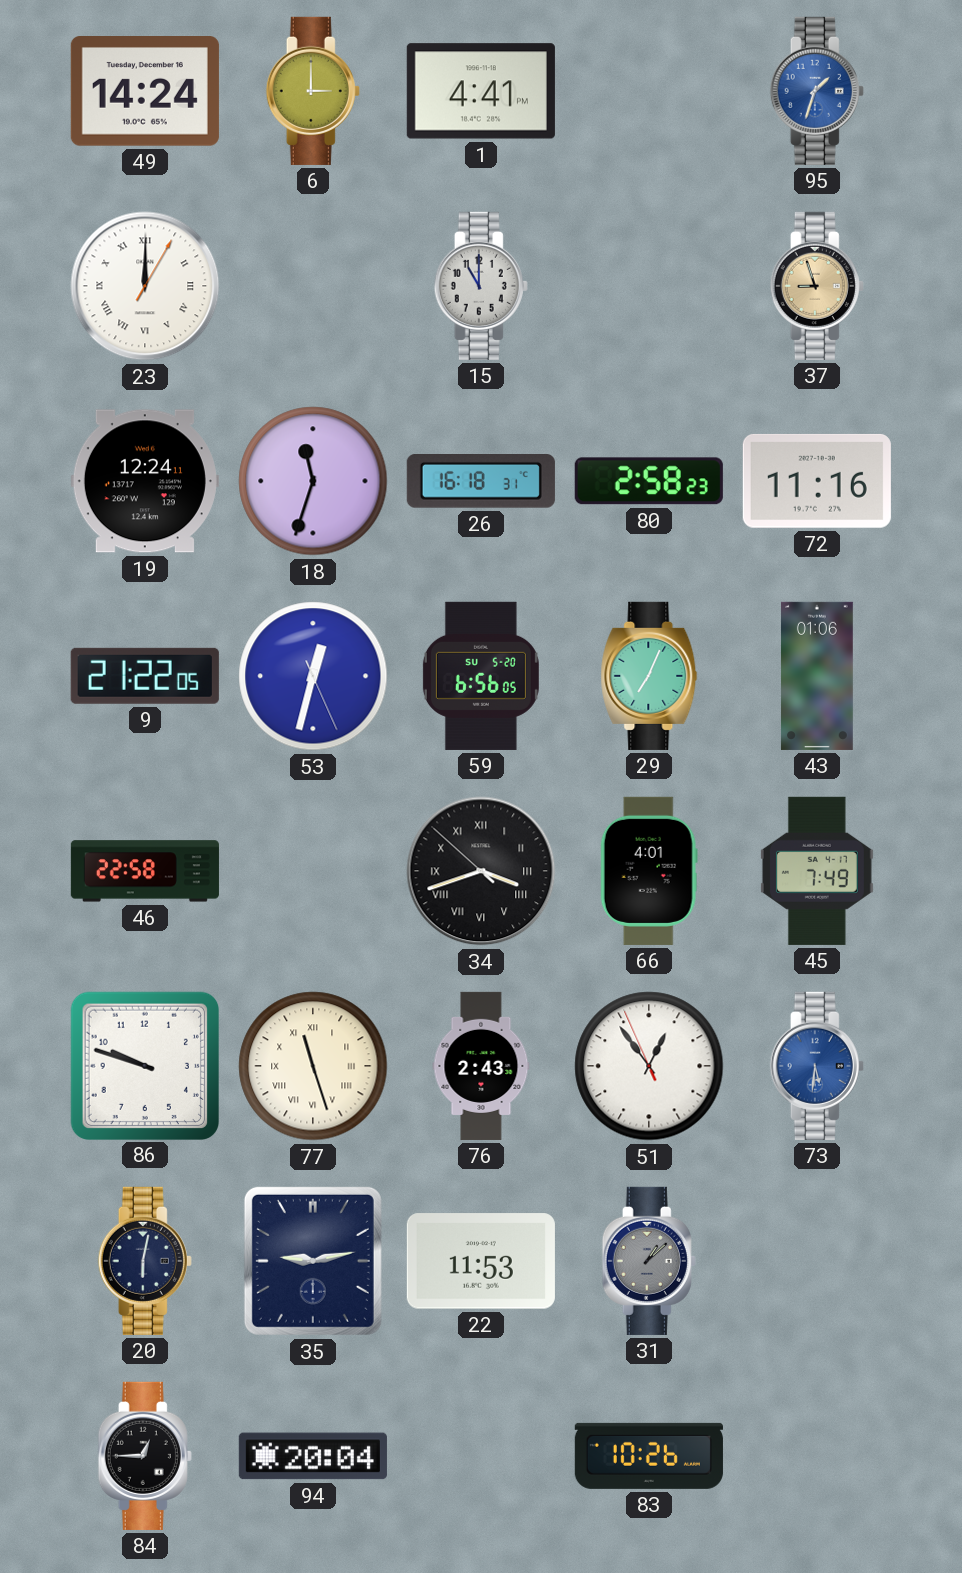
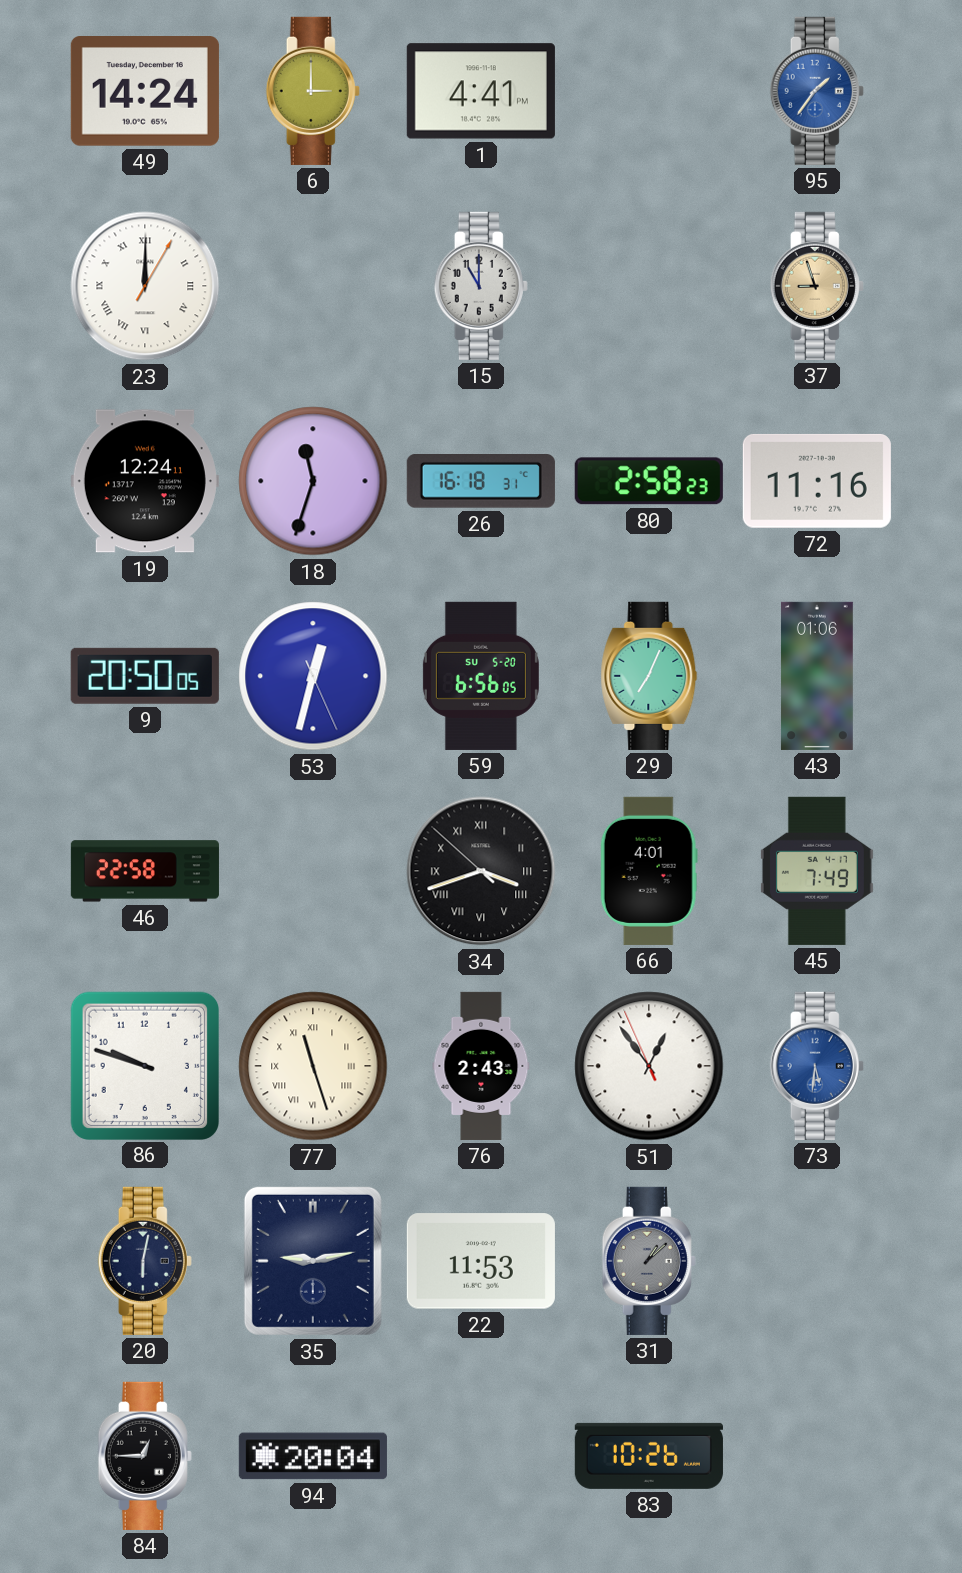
95: 1:33 -> 1:36 (817, 91)
9: 21:22 -> 20:50 (145, 676)
